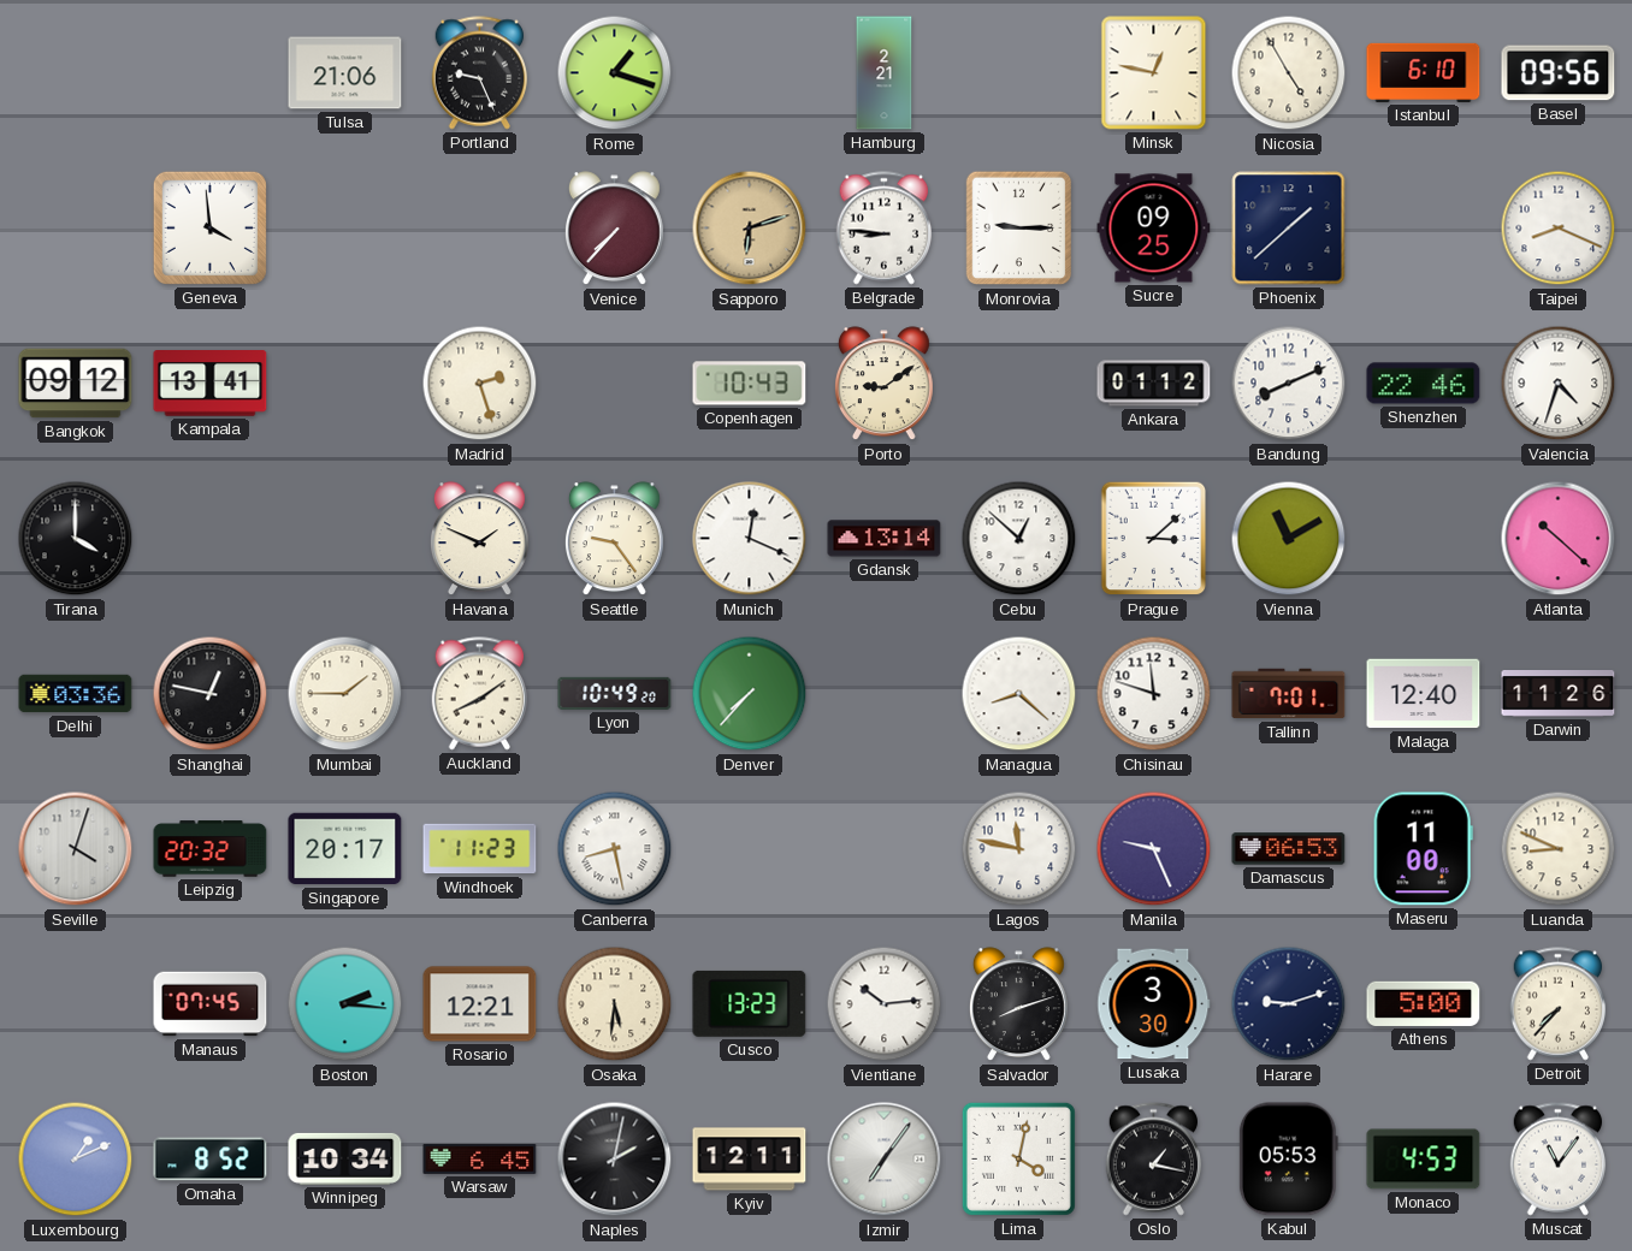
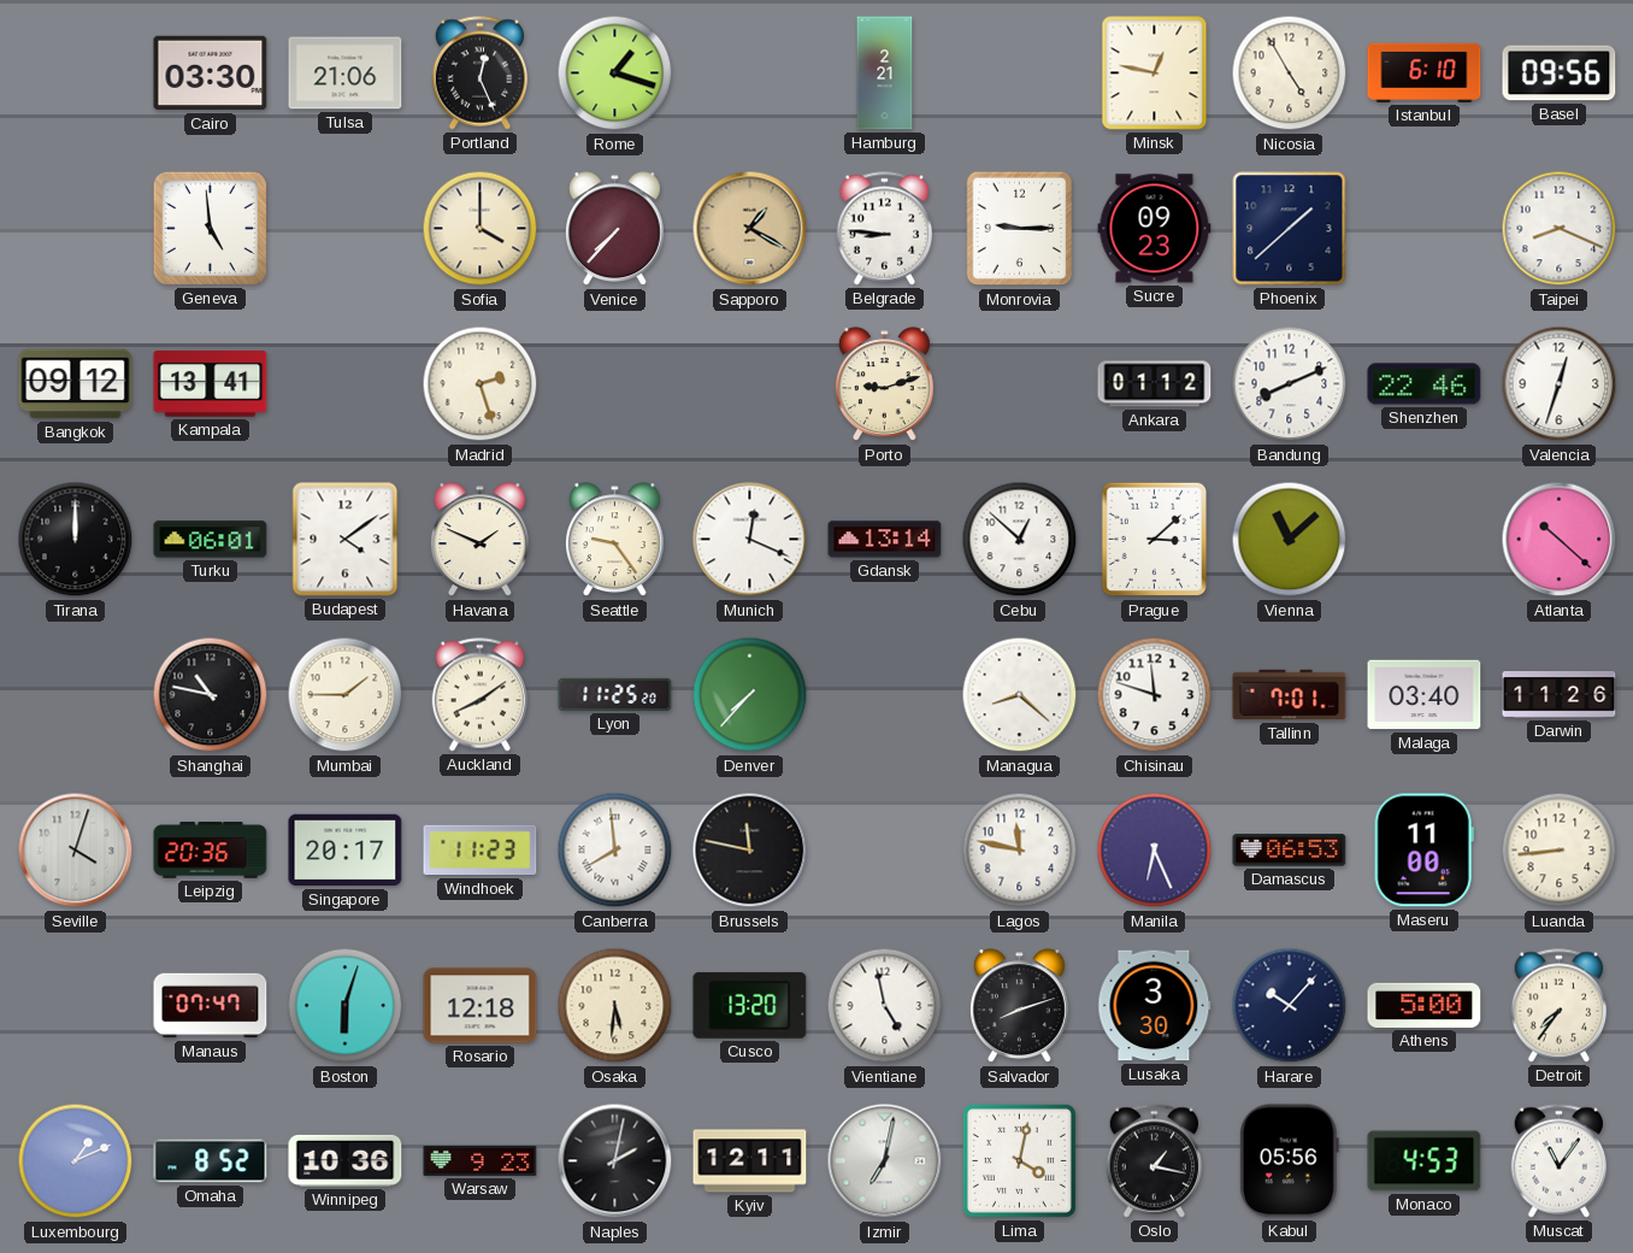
Cairo: none -> 03:30 (211, 73)
Portland: 9:26 -> 12:26 (481, 73)
Geneva: 3:59 -> 4:59 (210, 228)
Sofia: none -> 4:00 (481, 229)
Sapporo: 6:12 -> 1:20 (750, 229)
Sucre: 09:25 -> 09:23 (1155, 229)
Copenhagen: 10:43 -> none (750, 384)
Porto: 9:09 -> 9:12 (884, 384)
Valencia: 4:33 -> 12:33 (1560, 384)
Tirana: 4:00 -> 12:00 (76, 540)
Turku: none -> 06:01 (211, 540)
Budapest: none -> 4:09 (346, 540)
Vienna: 11:10 -> 11:08 (1290, 540)
Delhi: 03:36 -> none (76, 694)
Shanghai: 12:47 -> 10:47 (211, 695)
Lyon: 10:49 -> 11:25 (615, 694)
Malaga: 12:40 -> 03:40 (1425, 695)
Leipzig: 20:32 -> 20:36 (211, 851)
Canberra: 8:28 -> 7:59 (615, 851)
Brussels: none -> 11:47 (750, 851)
Manila: 9:26 -> 6:26 (1155, 851)
Luanda: 8:49 -> 8:44 (1560, 851)
Manaus: 07:45 -> 07:47 (211, 1006)
Boston: 2:16 -> 6:03 (346, 1006)
Rosario: 12:21 -> 12:18 (481, 1006)
Cusco: 13:23 -> 13:20 (750, 1005)
Vientiane: 10:14 -> 4:58 (885, 1006)
Harare: 9:12 -> 10:07 (1290, 1006)
Detroit: 7:37 -> 7:36 (1560, 1006)
Winnipeg: 10:34 -> 10:36 (346, 1160)
Warsaw: 6:45 -> 9:23 (481, 1160)
Izmir: 7:06 -> 7:02 (885, 1161)
Kabul: 05:53 -> 05:56 (1289, 1161)
